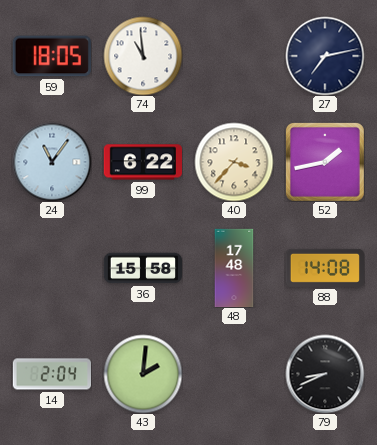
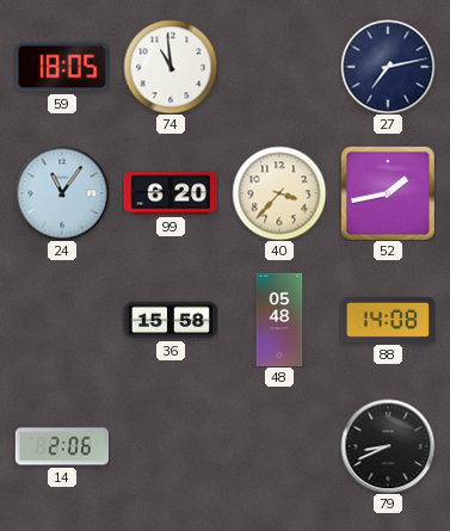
99: 6:22 -> 6:20 (169, 193)
48: 17:48 -> 05:48 (279, 320)
14: 2:04 -> 2:06 (61, 446)
43: 2:01 -> none (143, 374)
